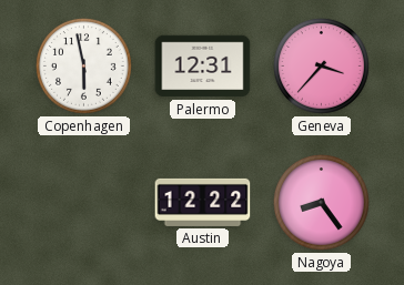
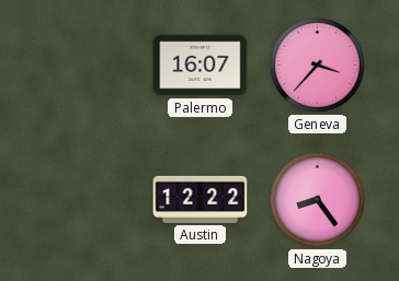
Copenhagen: 5:58 -> none (83, 65)
Palermo: 12:31 -> 16:07 (201, 66)
